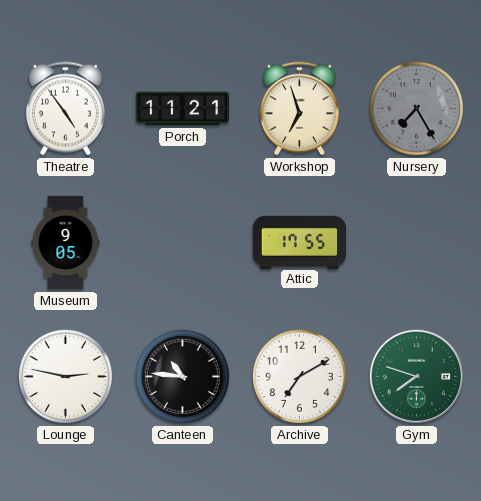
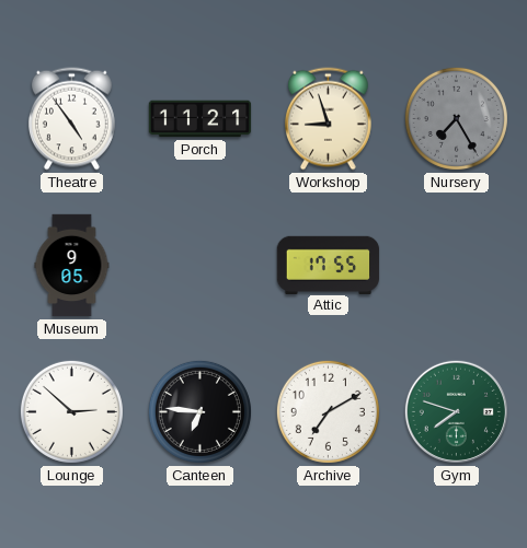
Workshop: 6:57 -> 8:57 (328, 119)
Lounge: 2:47 -> 2:52 (71, 411)
Canteen: 10:46 -> 6:46 (199, 411)
